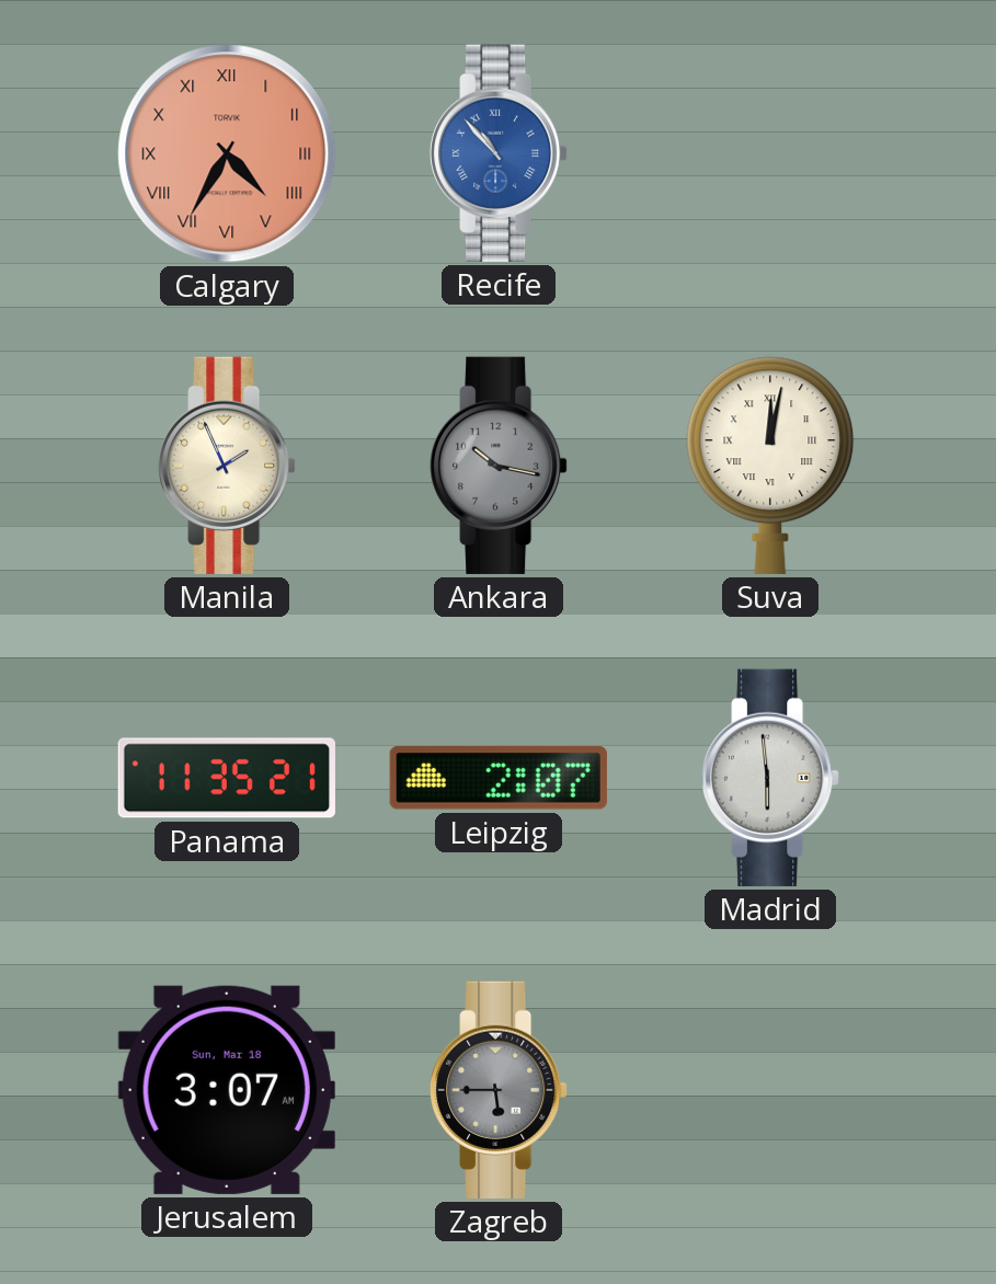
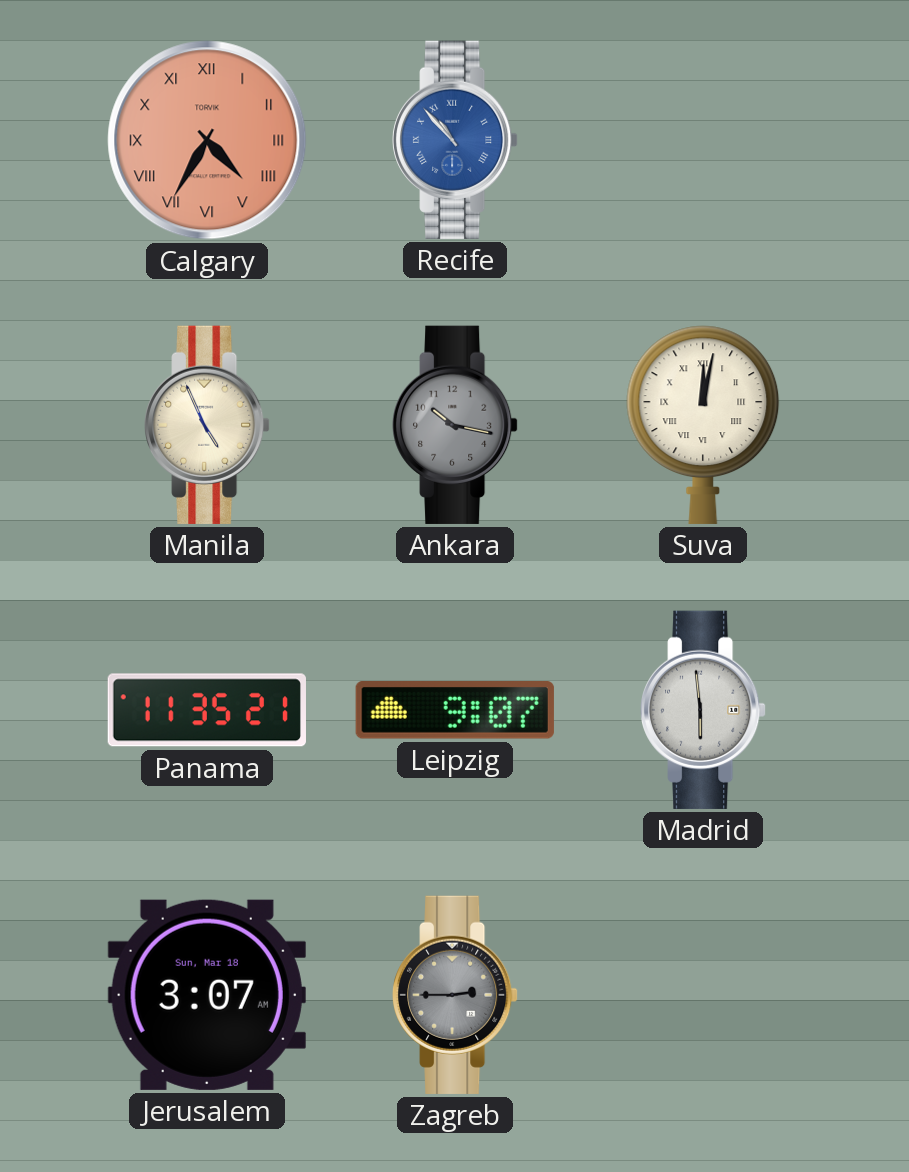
Manila: 1:56 -> 4:56 (208, 425)
Leipzig: 2:07 -> 9:07 (455, 711)
Zagreb: 5:45 -> 2:45 (456, 995)
